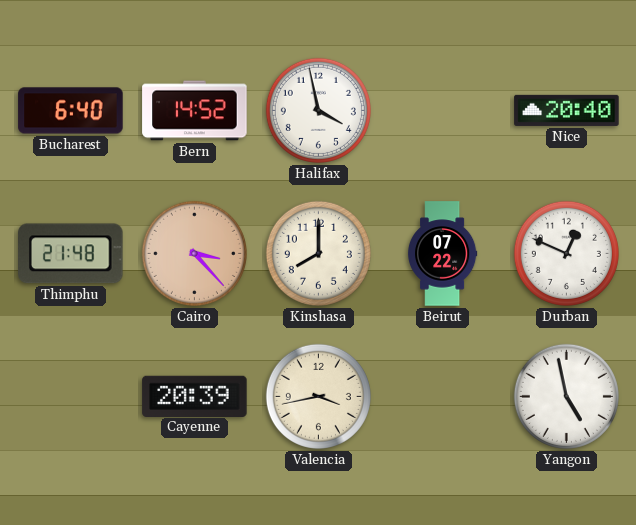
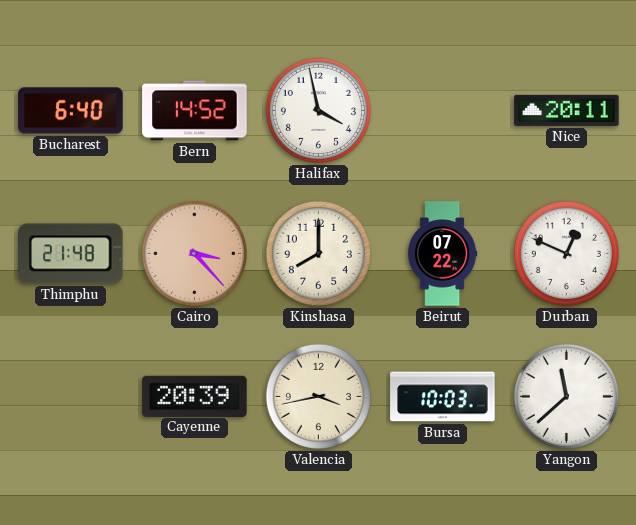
Nice: 20:40 -> 20:11 (567, 110)
Bursa: none -> 10:03 (443, 397)
Yangon: 4:58 -> 11:38 (566, 396)
